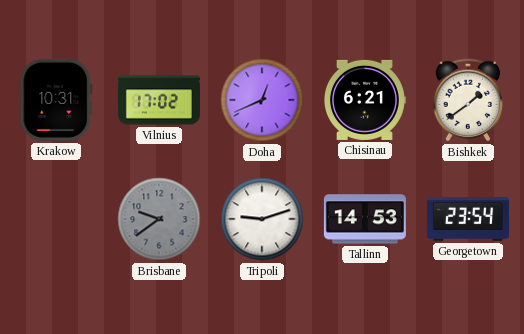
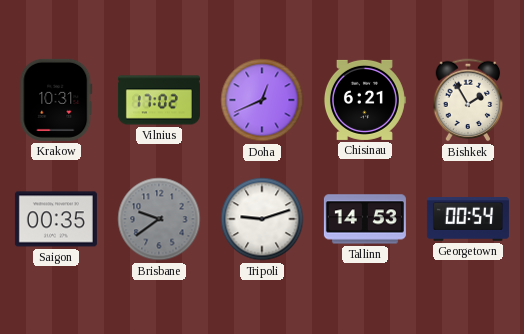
Bishkek: 1:39 -> 1:55 (468, 100)
Saigon: none -> 00:35 (56, 219)
Georgetown: 23:54 -> 00:54 (468, 219)
